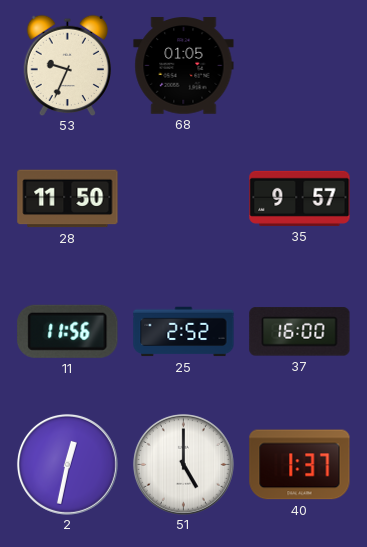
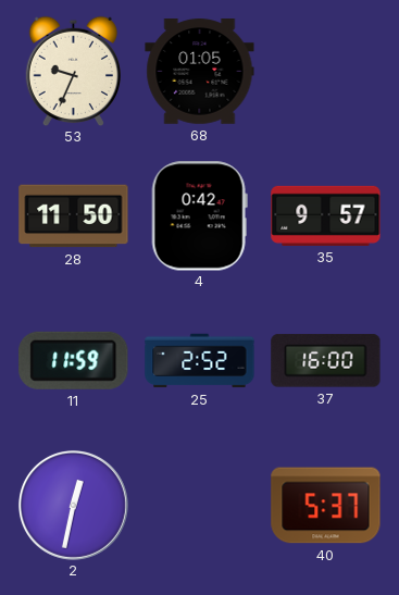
4: none -> 0:42 (199, 216)
11: 11:56 -> 11:59 (74, 360)
51: 5:00 -> none (183, 464)
40: 1:37 -> 5:37 (326, 506)
